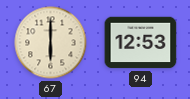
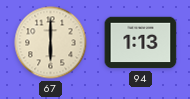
94: 12:53 -> 1:13 (141, 43)
